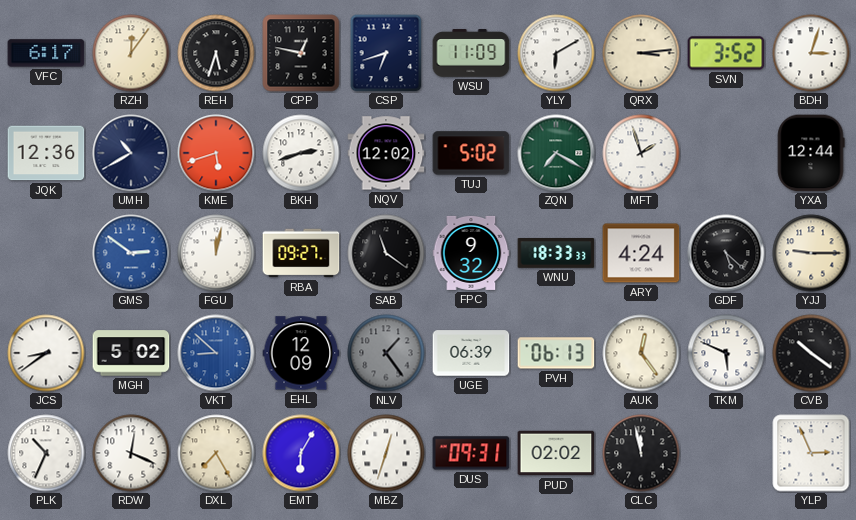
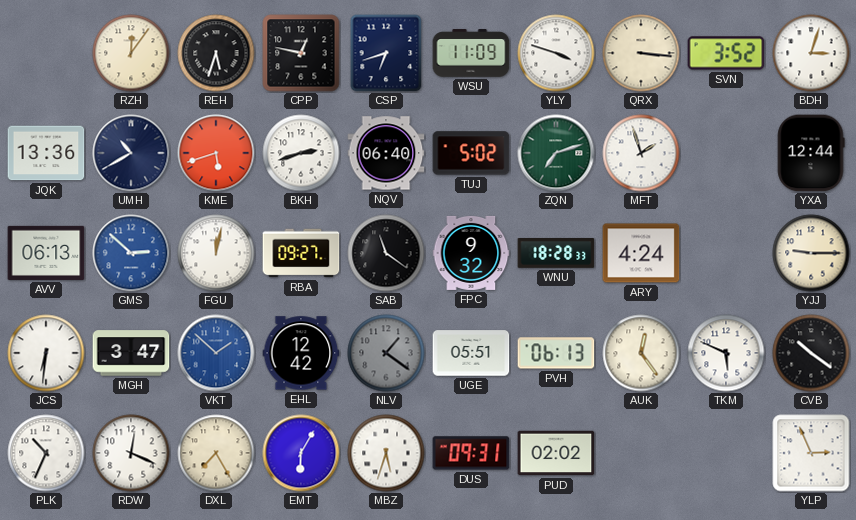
VFC: 6:17 -> none (46, 53)
YLY: 6:10 -> 3:48 (556, 53)
QRX: 3:14 -> 3:16 (641, 53)
JQK: 12:36 -> 13:36 (46, 153)
NQV: 12:02 -> 06:40 (386, 153)
ZQN: 7:20 -> 7:12 (556, 153)
AVV: none -> 06:13 (46, 253)
GMS: 2:51 -> 2:52 (131, 253)
WNU: 18:33 -> 18:28 (556, 254)
GDF: 5:22 -> none (726, 253)
JCS: 8:39 -> 6:31 (46, 353)
MGH: 5:02 -> 3:47 (131, 353)
VKT: 8:52 -> 1:52 (216, 353)
EHL: 12:09 -> 12:42 (301, 353)
NLV: 1:24 -> 1:21 (386, 353)
UGE: 06:39 -> 05:51 (471, 353)
MBZ: 12:33 -> 5:33 (386, 453)
CLC: 11:58 -> none (641, 453)
